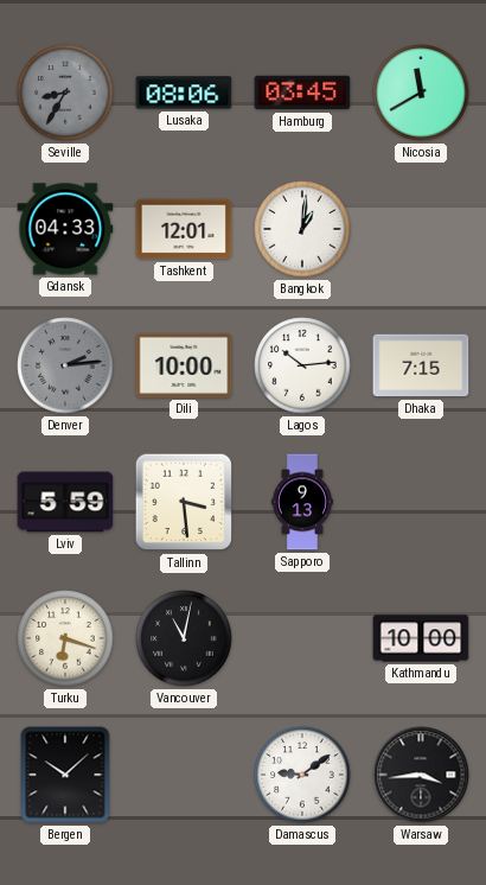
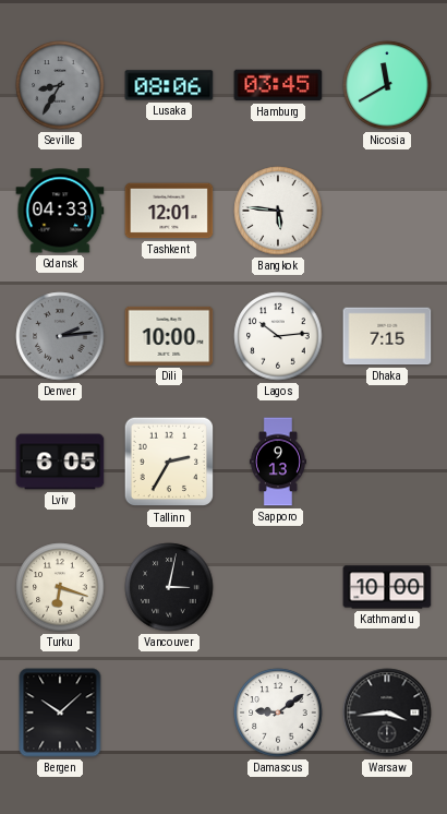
Bangkok: 1:01 -> 5:46 (278, 211)
Lviv: 5:59 -> 6:05 (60, 462)
Tallinn: 3:29 -> 2:35 (169, 462)
Vancouver: 11:02 -> 3:02 (169, 587)
